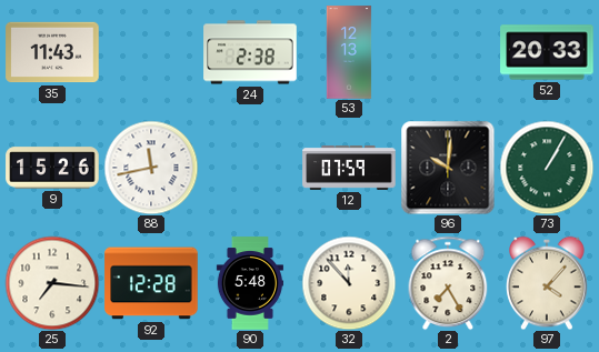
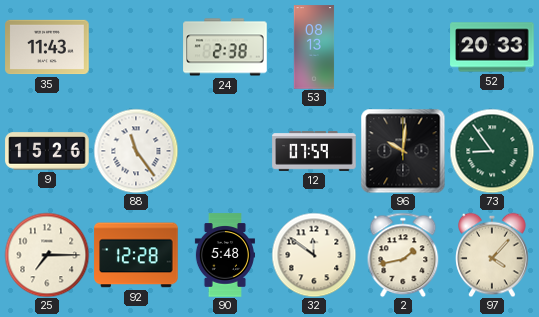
53: 12:13 -> 08:13 (314, 47)
88: 11:43 -> 11:24 (136, 151)
73: 1:05 -> 8:54 (492, 151)
25: 7:16 -> 7:15 (47, 255)
32: 11:53 -> 11:51 (314, 255)
2: 7:25 -> 1:43 (403, 255)
